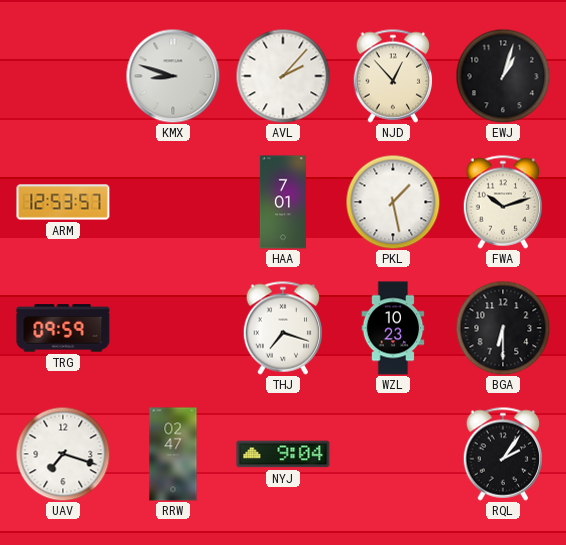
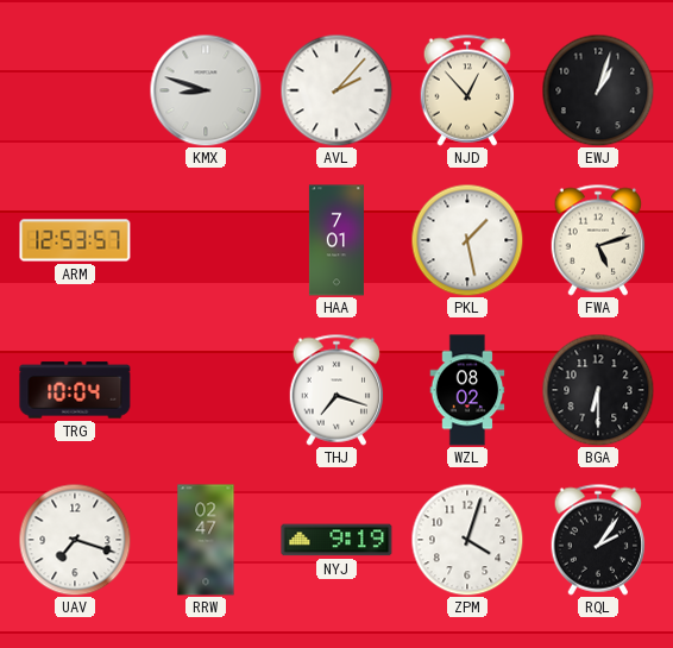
FWA: 10:12 -> 5:12 (598, 240)
TRG: 09:59 -> 10:04 (75, 390)
WZL: 10:23 -> 08:02 (467, 390)
NYJ: 9:04 -> 9:19 (336, 540)
ZPM: none -> 4:03 (467, 540)
